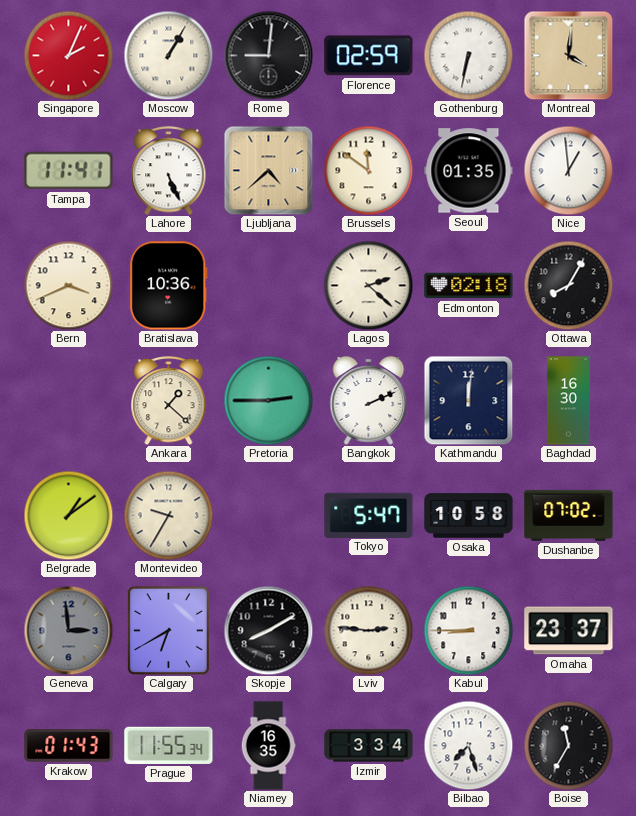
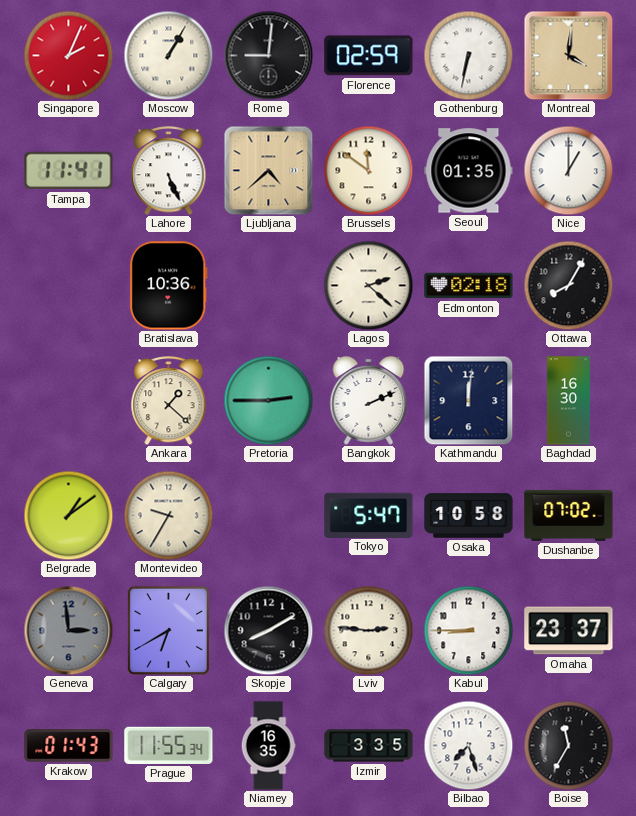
Nice: 12:59 -> 1:00 (568, 170)
Bern: 3:41 -> none (68, 285)
Izmir: 3:34 -> 3:35 (369, 746)
